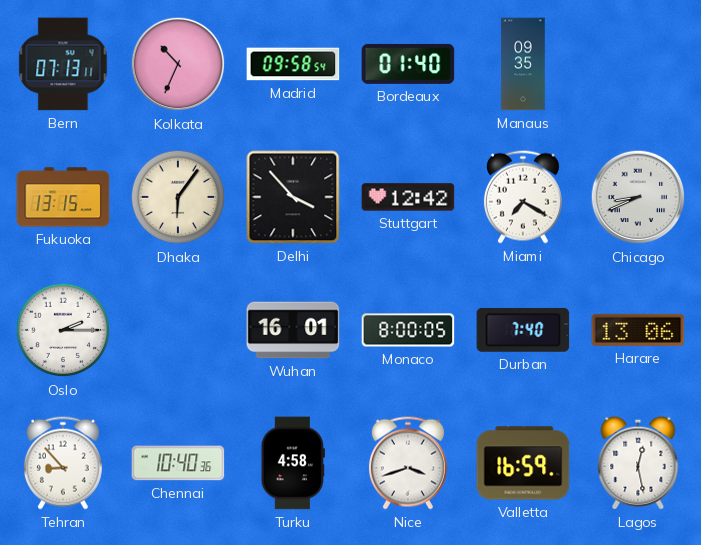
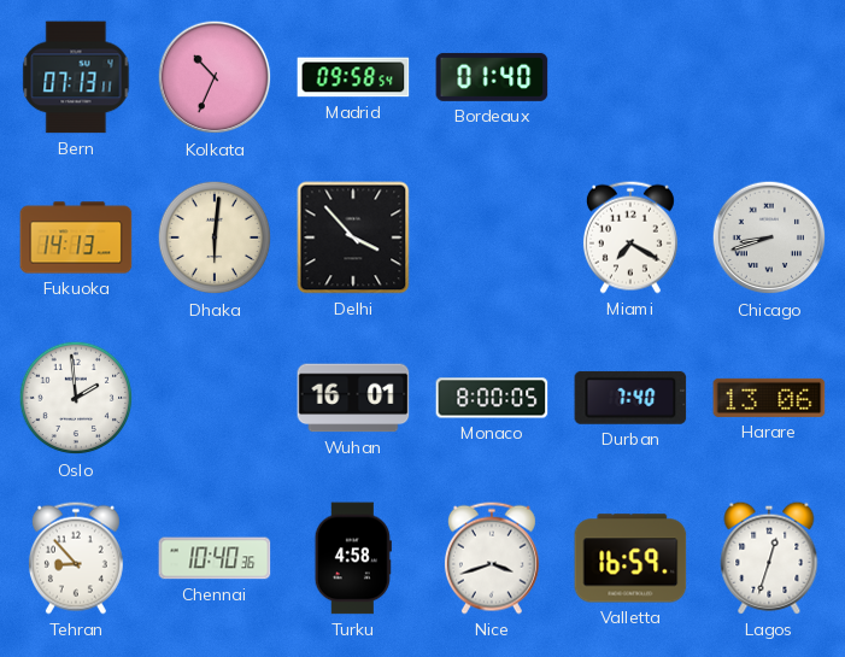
Manaus: 09:35 -> none (523, 64)
Fukuoka: 13:15 -> 14:13 (76, 237)
Dhaka: 6:06 -> 6:01 (215, 237)
Stuttgart: 12:42 -> none (408, 197)
Chicago: 8:41 -> 8:42 (769, 237)
Oslo: 2:15 -> 1:59 (76, 398)
Lagos: 12:28 -> 12:33 (769, 558)
